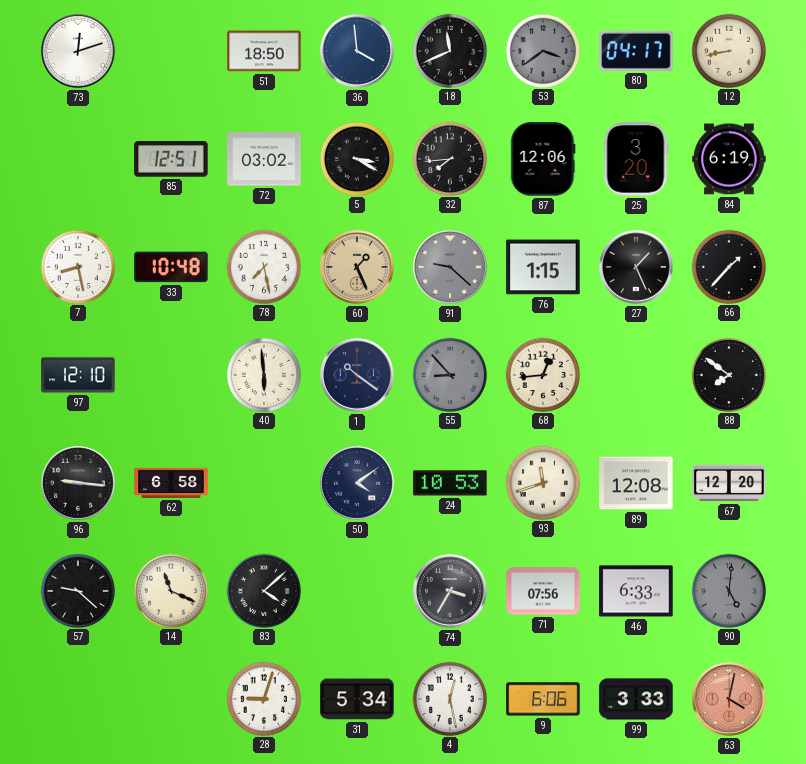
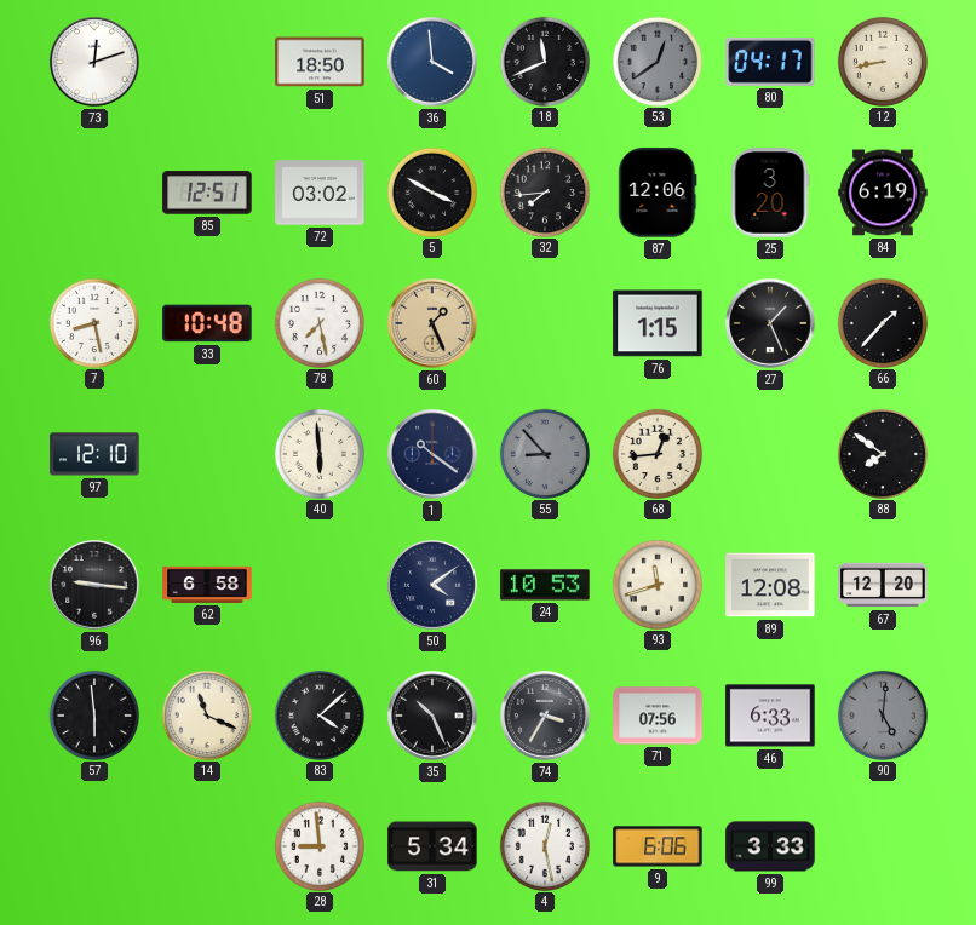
53: 3:39 -> 12:39 (656, 61)
5: 3:20 -> 3:50 (431, 191)
91: 9:22 -> none (451, 268)
57: 9:22 -> 5:59 (93, 714)
35: none -> 10:26 (434, 717)
28: 9:03 -> 8:59 (318, 845)
63: 4:02 -> none (730, 700)
